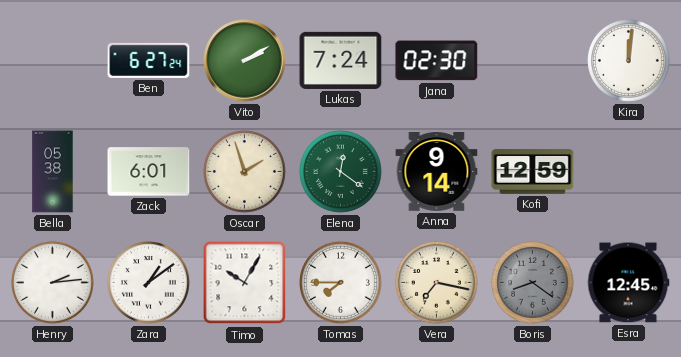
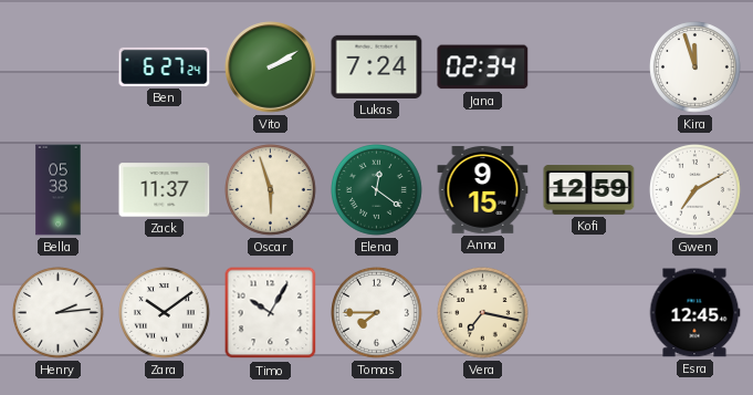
Jana: 02:30 -> 02:34 (483, 67)
Kira: 12:01 -> 11:57 (696, 67)
Zack: 6:01 -> 11:37 (165, 190)
Oscar: 1:57 -> 5:57 (271, 190)
Anna: 9:14 -> 9:15 (483, 190)
Gwen: none -> 7:10 (696, 190)
Zara: 1:09 -> 10:09 (165, 313)
Boris: 8:21 -> none (533, 283)
